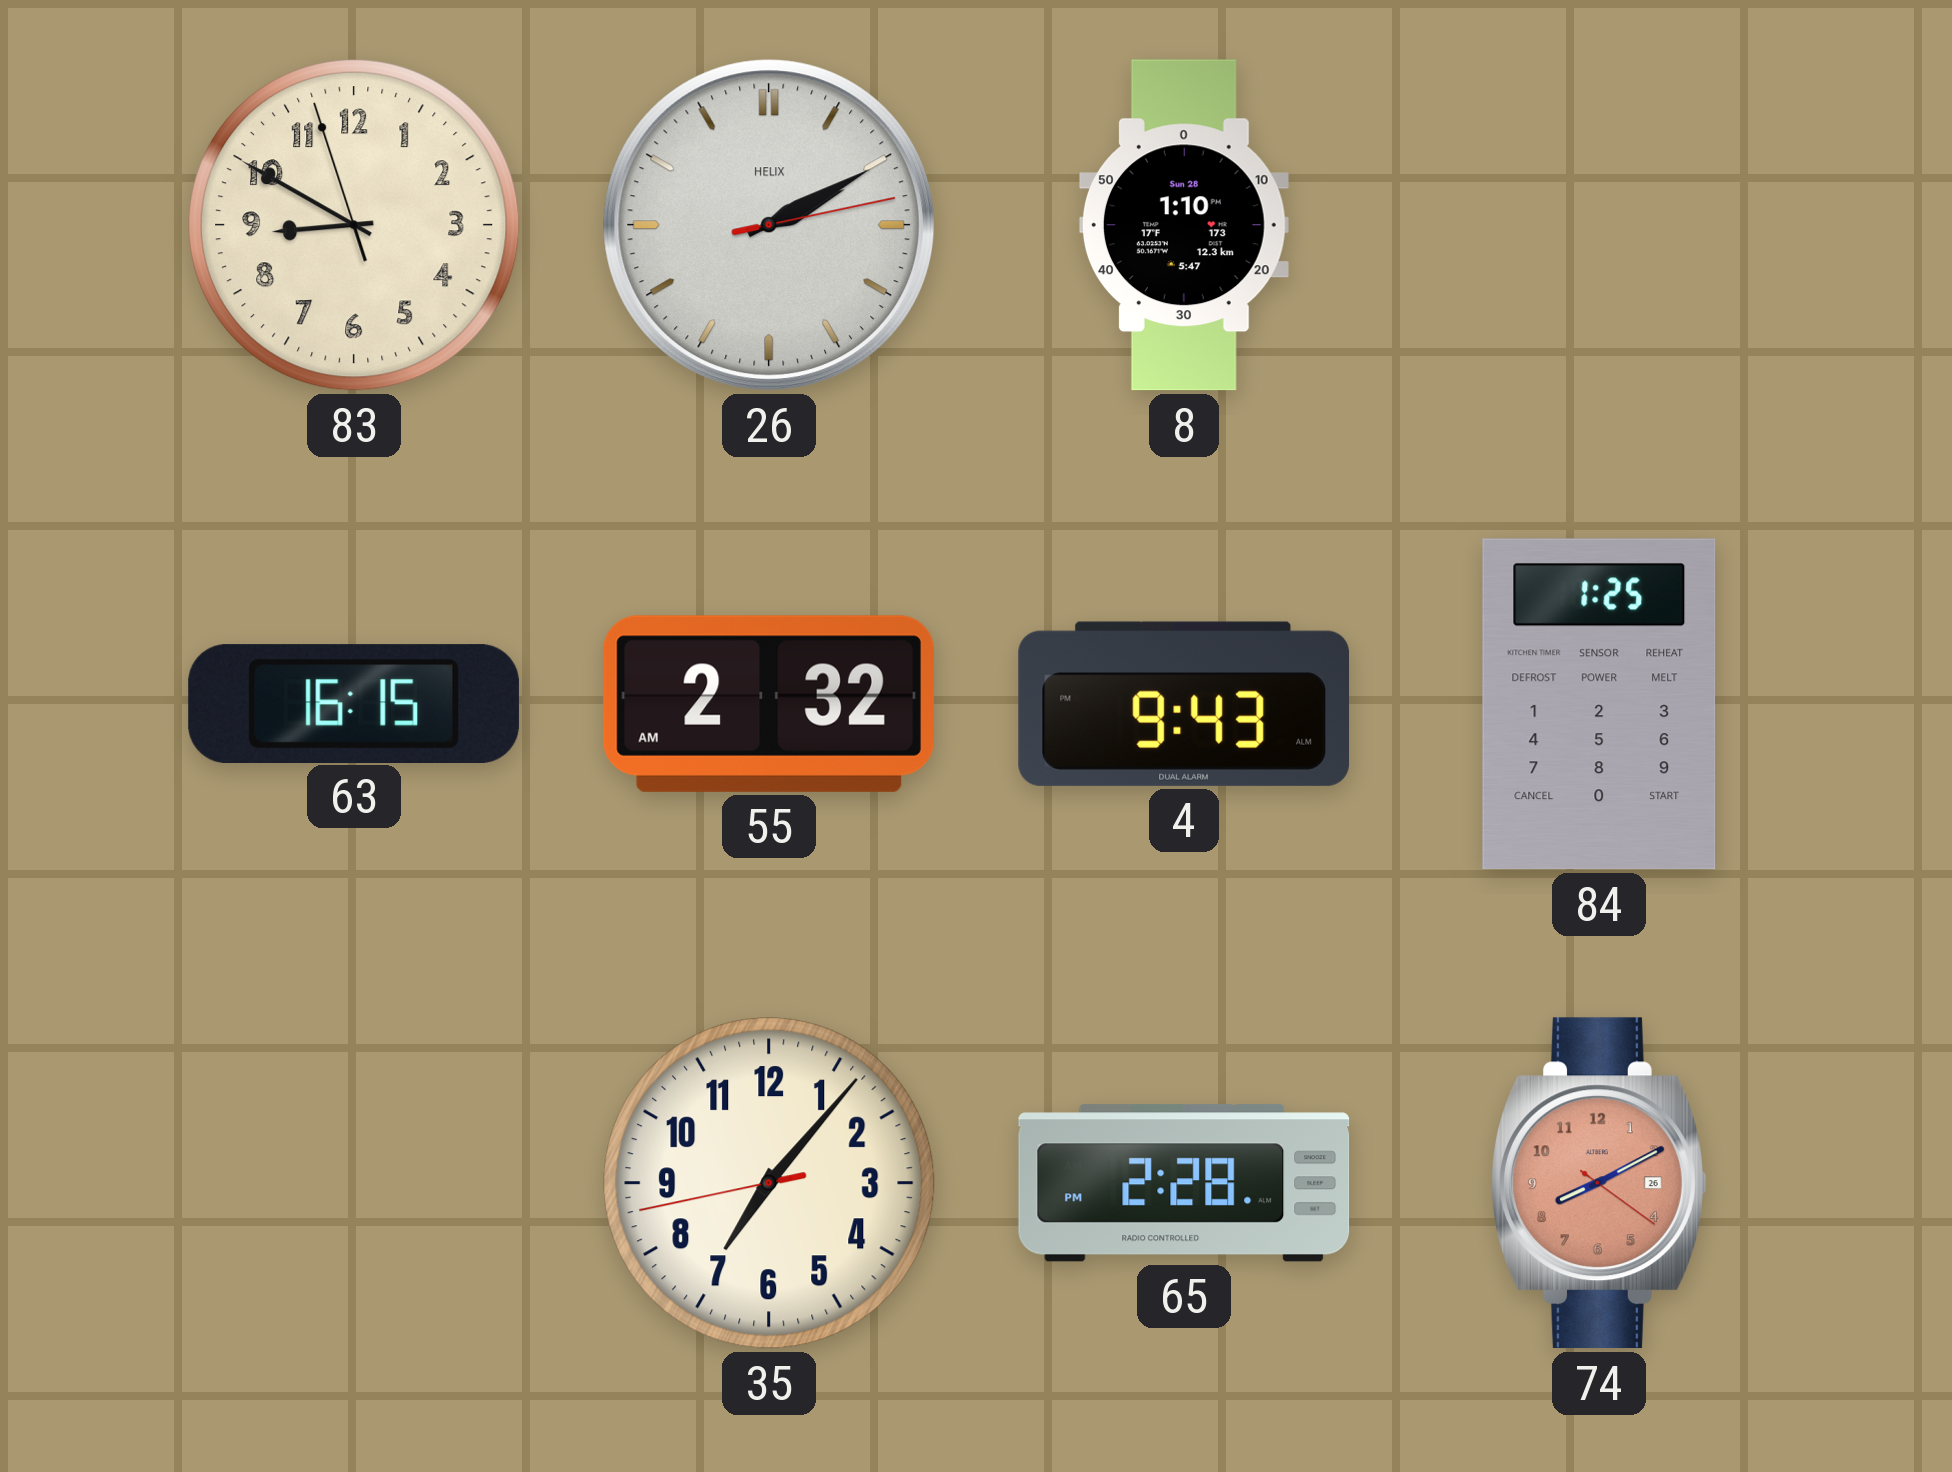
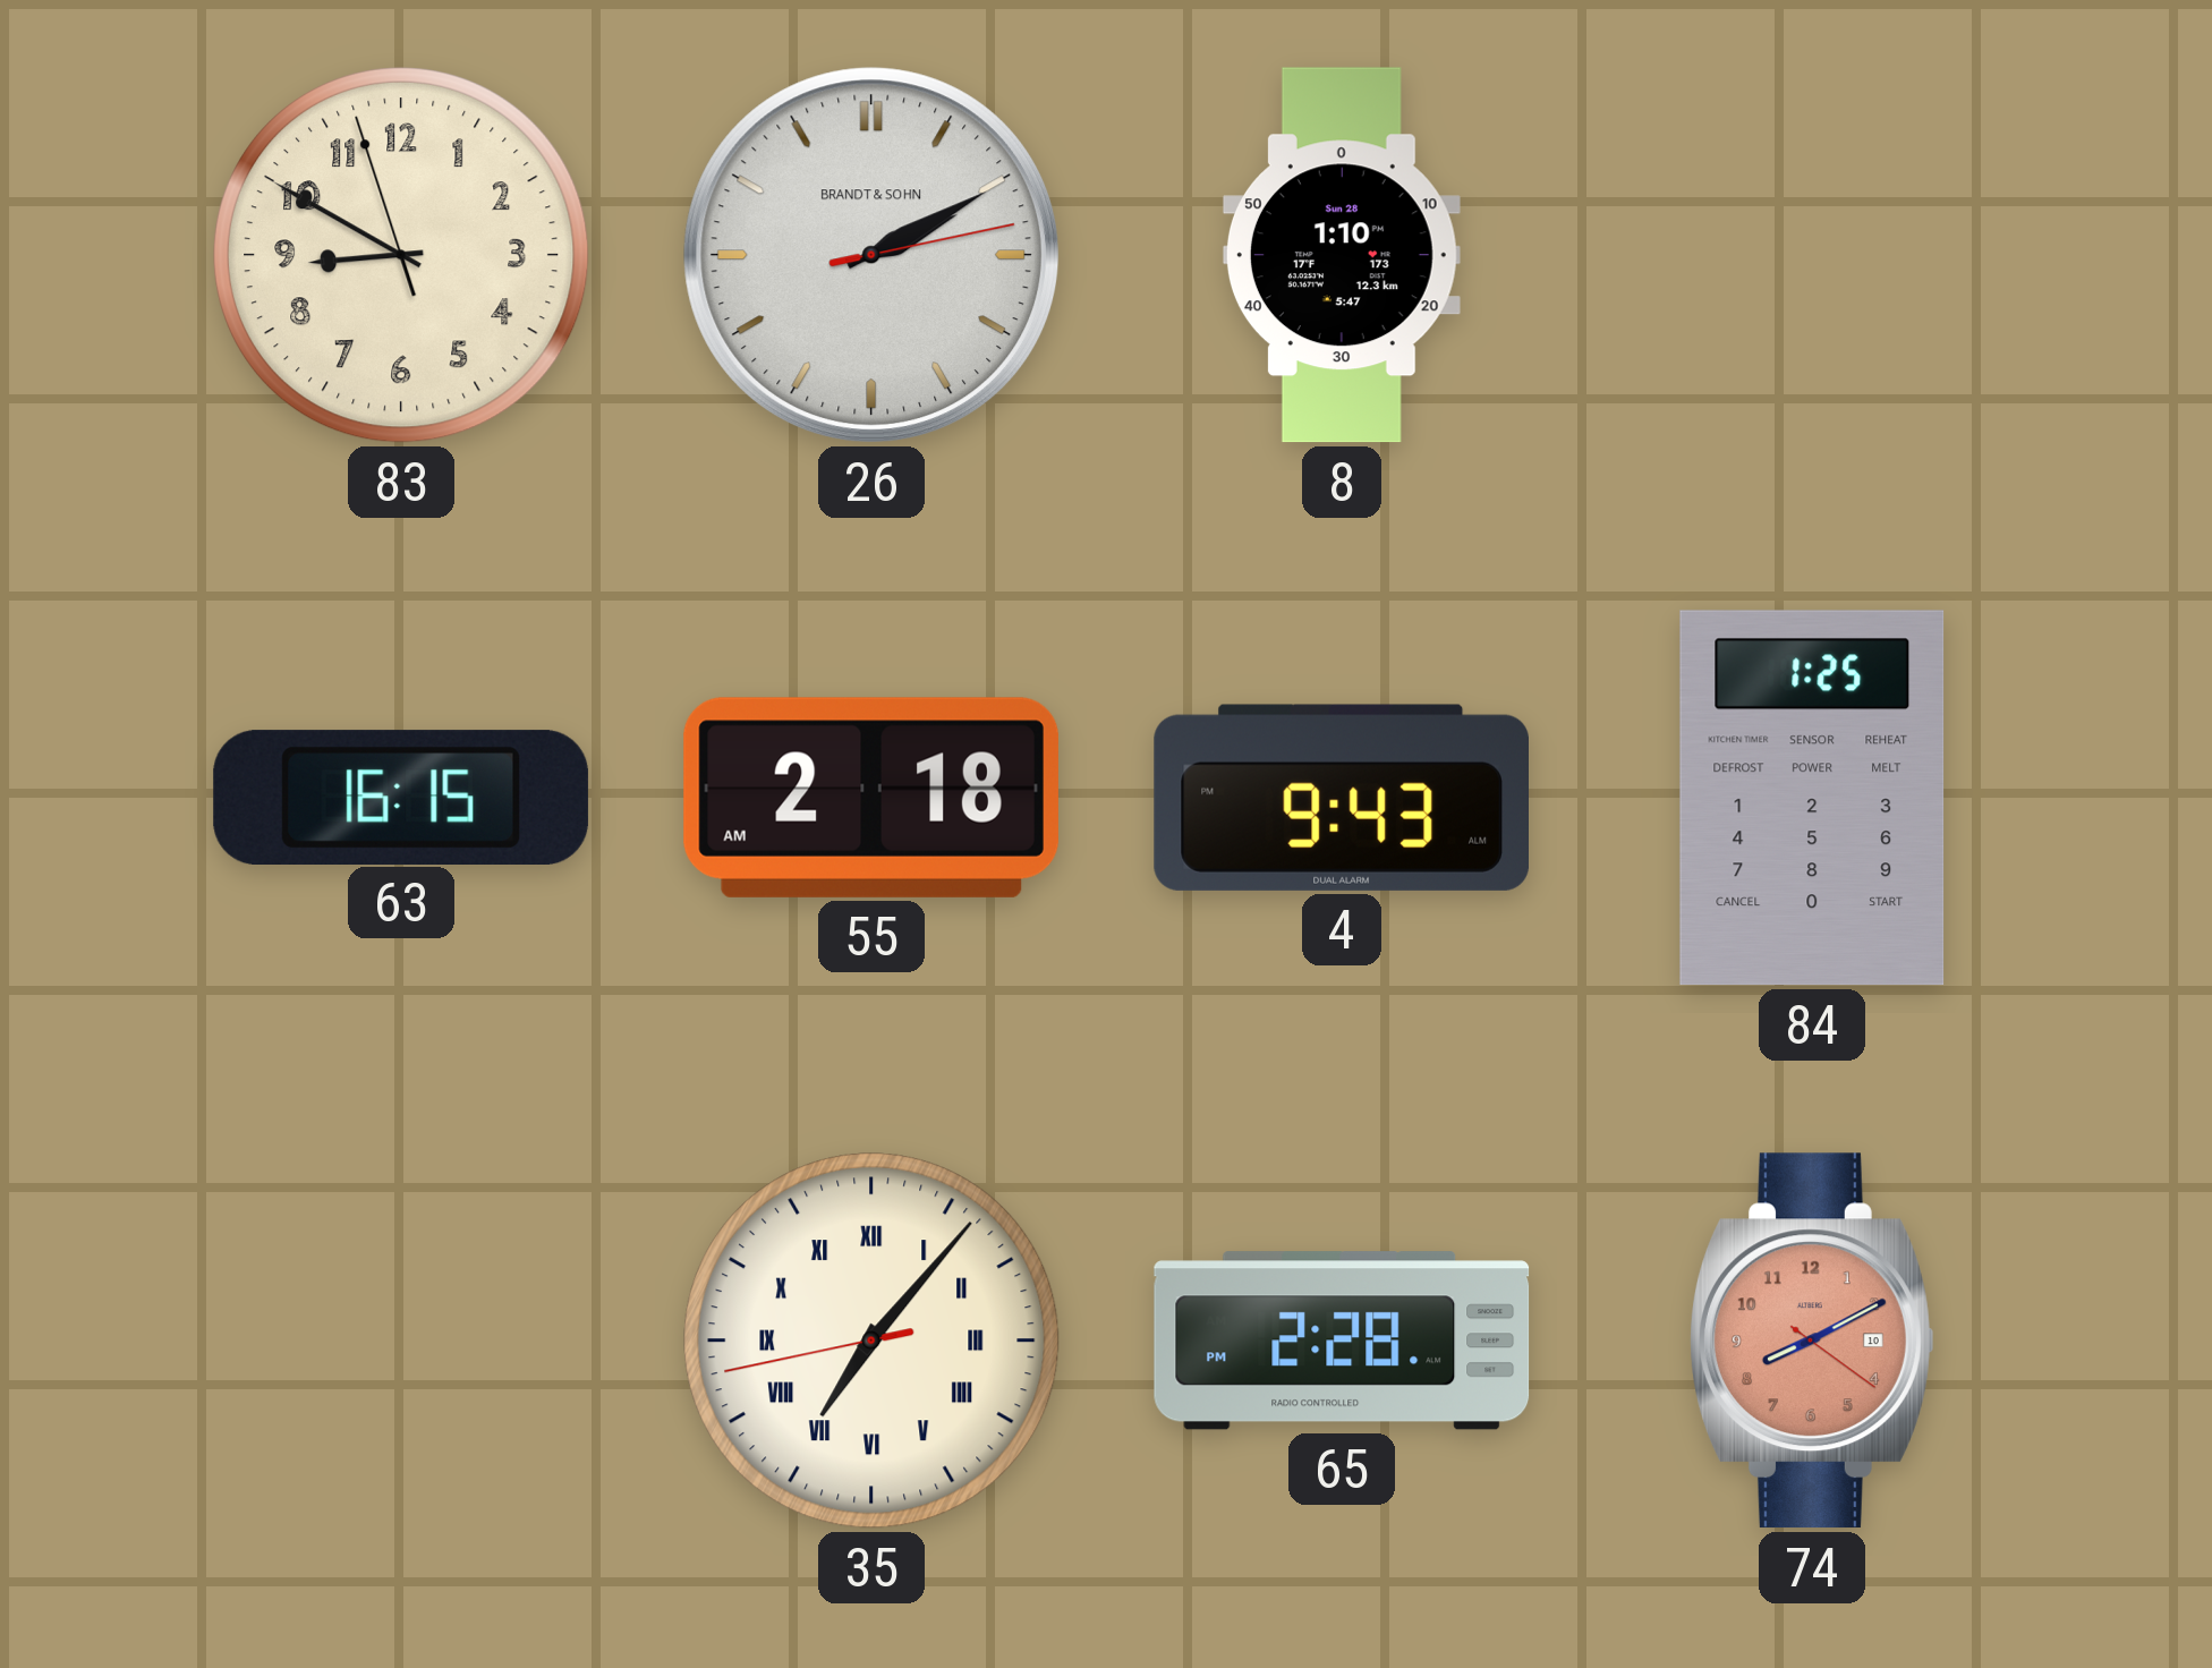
26 brand: HELIX -> BRANDT & SOHN (871, 255)
55: 2:32 -> 2:18 (871, 798)
35 numerals: Arabic -> Roman (871, 1341)
74 date: 26 -> 10 (1813, 1341)
